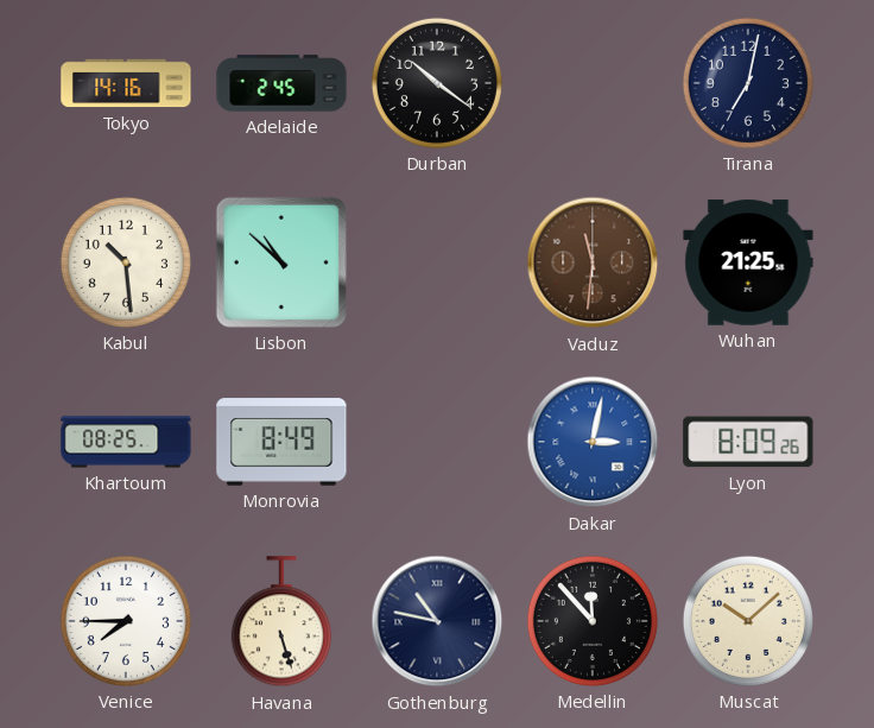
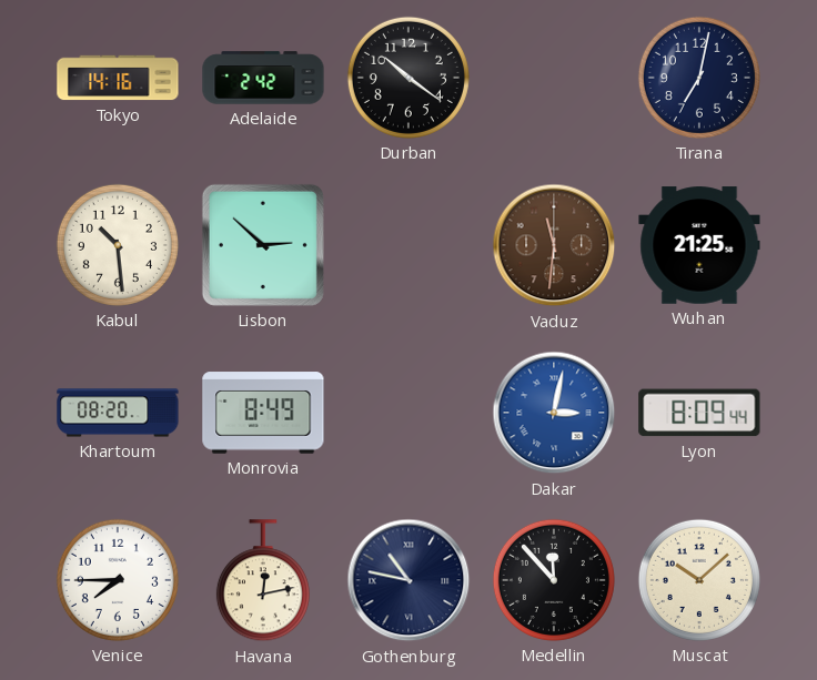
Adelaide: 2:45 -> 2:42 (263, 78)
Lisbon: 10:52 -> 2:52 (263, 245)
Khartoum: 08:25 -> 08:20 (118, 413)
Lyon: 8:09:26 -> 8:09:44 (699, 413)
Havana: 5:27 -> 12:13 (263, 581)
